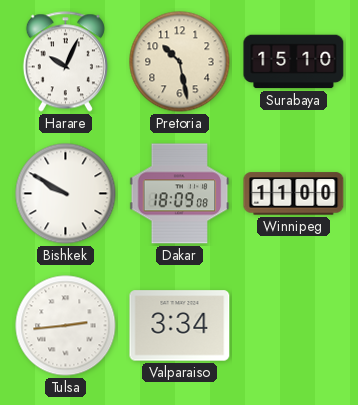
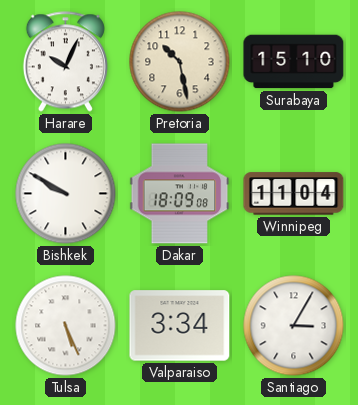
Winnipeg: 11:00 -> 11:04 (294, 194)
Tulsa: 2:44 -> 5:26 (66, 326)
Santiago: none -> 3:05 (294, 326)
